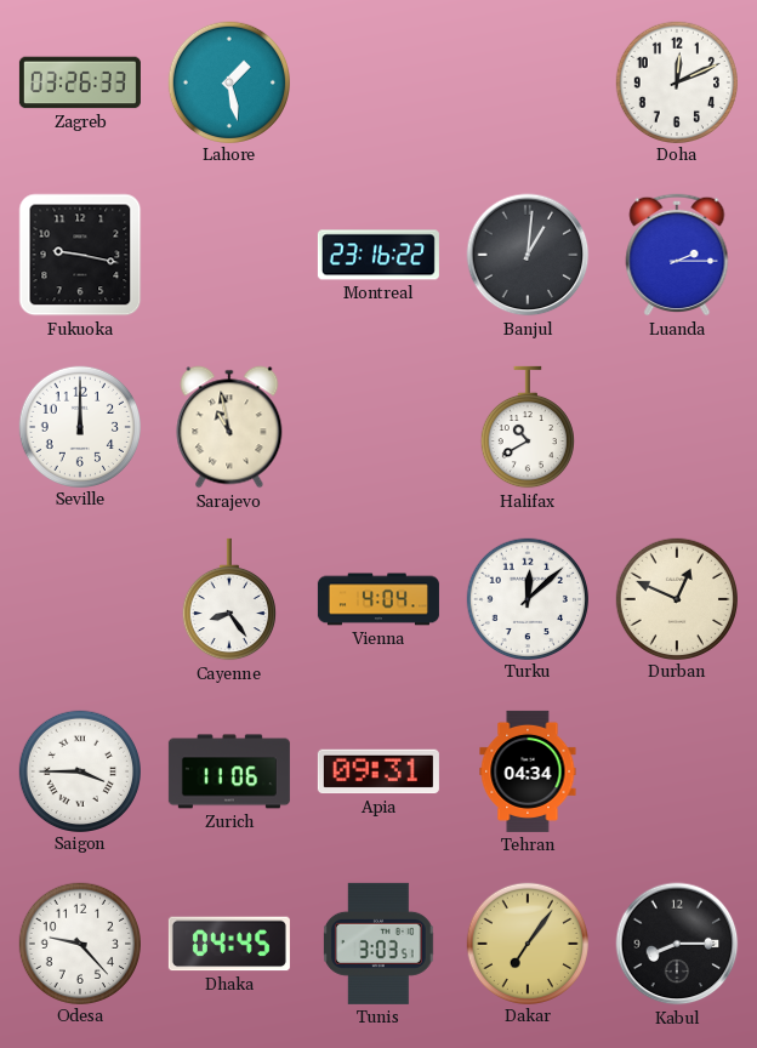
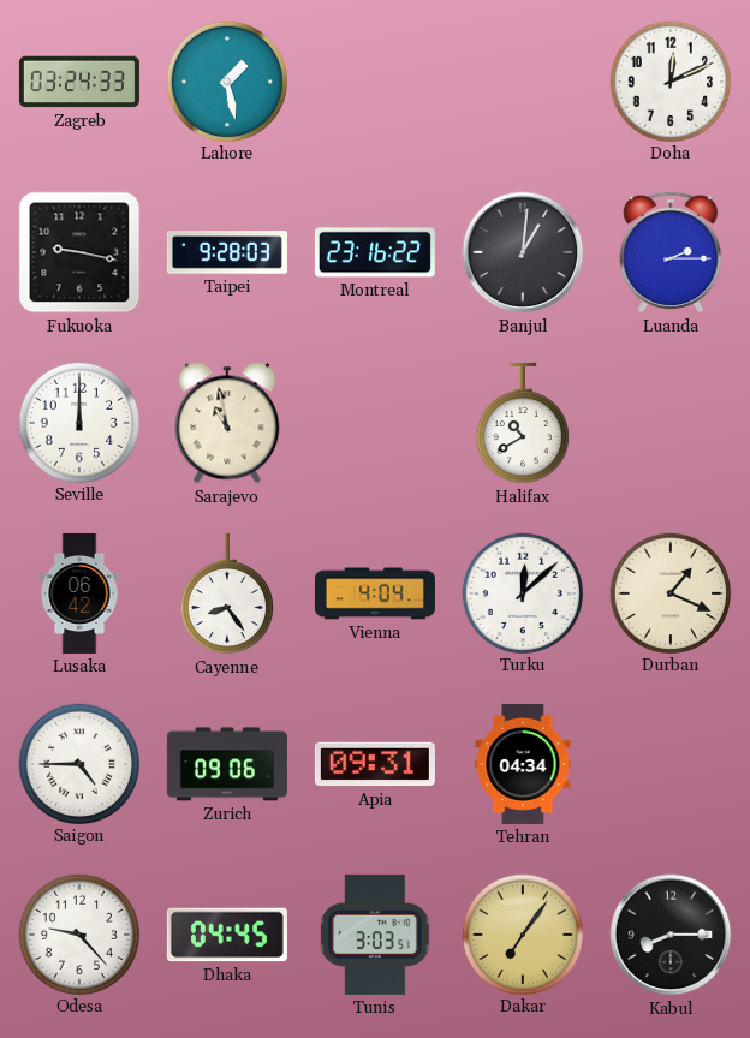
Zagreb: 03:26 -> 03:24 (79, 82)
Taipei: none -> 9:28 (227, 252)
Lusaka: none -> 06:42 (79, 593)
Durban: 12:49 -> 1:19 (669, 592)
Saigon: 3:45 -> 4:45 (78, 763)
Zurich: 11:06 -> 09:06 (227, 764)
